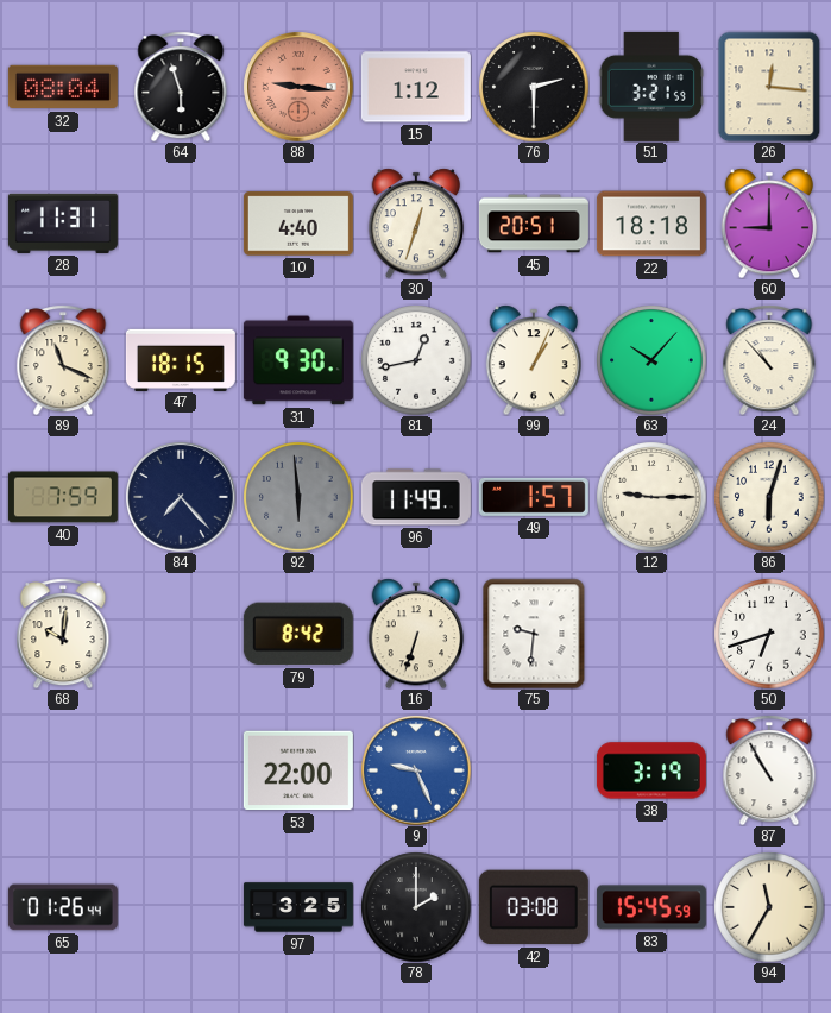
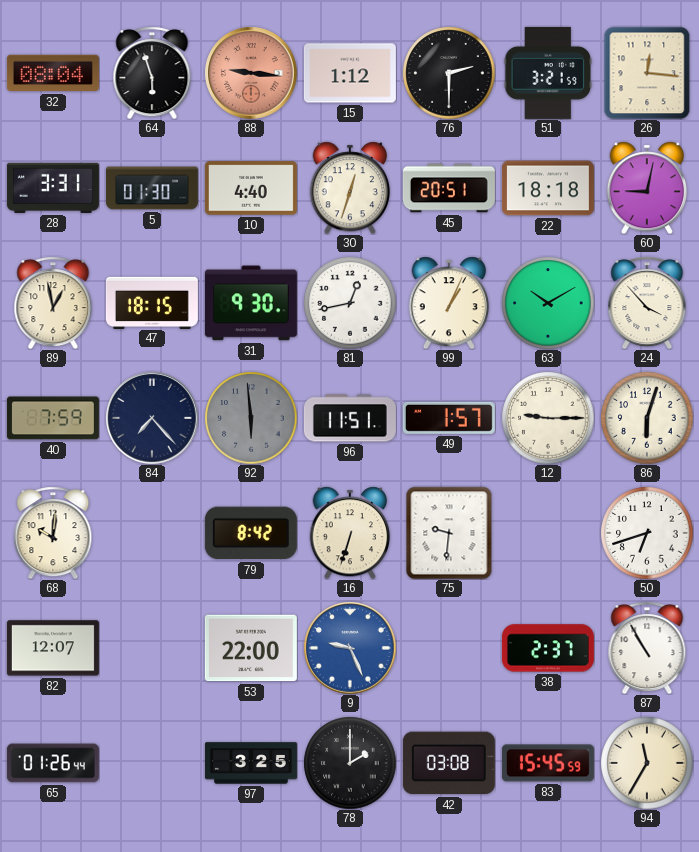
28: 11:31 -> 3:31 (53, 188)
5: none -> 01:30 (152, 188)
60: 9:00 -> 9:02 (646, 188)
89: 11:19 -> 12:58 (53, 303)
63: 10:07 -> 10:10 (548, 303)
24: 10:53 -> 3:53 (647, 303)
96: 11:49 -> 11:51 (350, 418)
82: none -> 12:07 (53, 648)
38: 3:19 -> 2:37 (548, 648)
